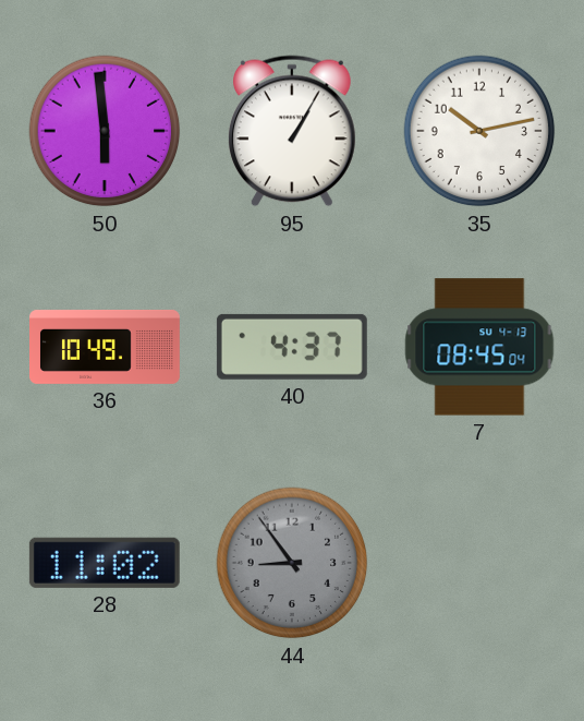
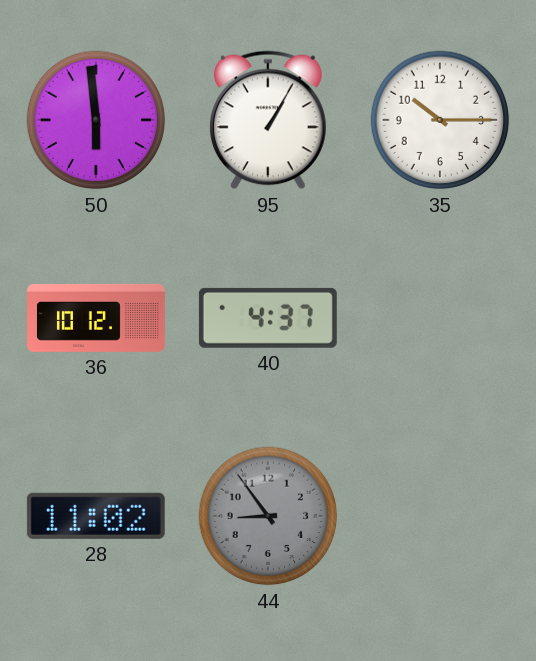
35: 10:13 -> 10:15 (440, 120)
36: 10:49 -> 10:12 (97, 318)
7: 08:45 -> none (479, 347)
